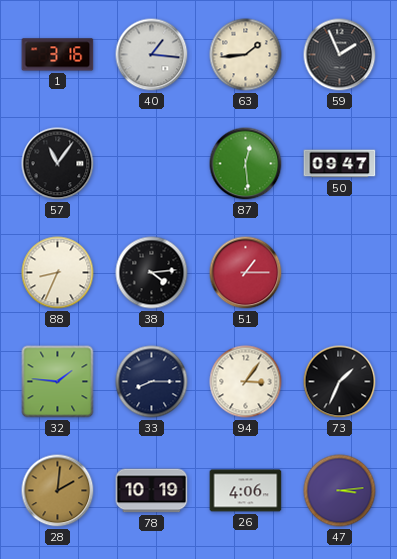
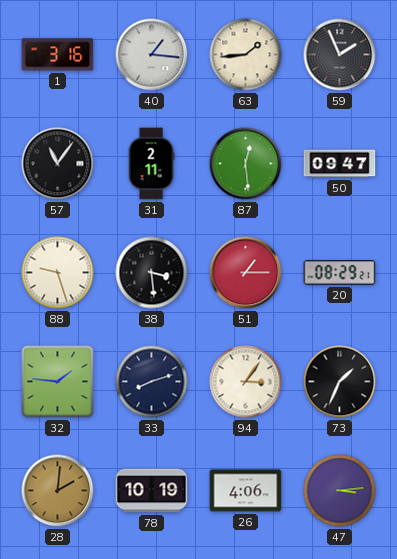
31: none -> 2:11 (151, 164)
88: 8:34 -> 9:27 (58, 273)
38: 4:14 -> 3:29 (152, 273)
20: none -> 08:29 (340, 273)
33: 8:15 -> 8:12 (152, 382)
